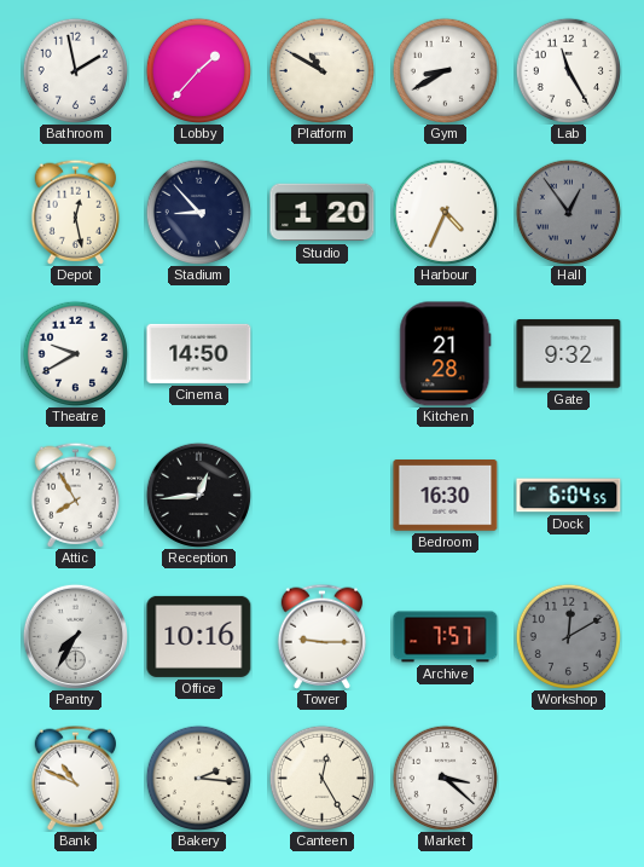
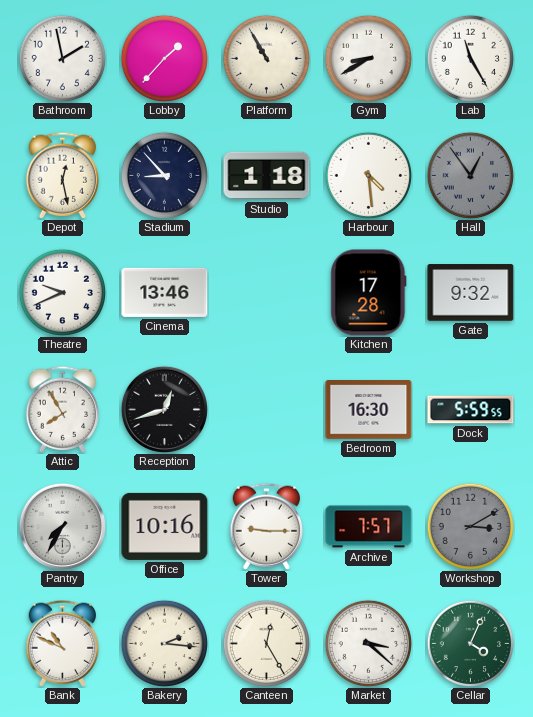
Platform: 10:50 -> 10:55 (266, 58)
Studio: 1:20 -> 1:18 (267, 176)
Harbour: 4:34 -> 4:29 (368, 175)
Theatre: 9:40 -> 9:41 (62, 292)
Cinema: 14:50 -> 13:46 (165, 292)
Kitchen: 21:28 -> 17:28 (369, 293)
Reception: 12:44 -> 12:42 (164, 409)
Dock: 6:04 -> 5:59 (471, 410)
Workshop: 12:10 -> 3:10 (470, 526)
Cellar: none -> 4:04 (470, 643)
